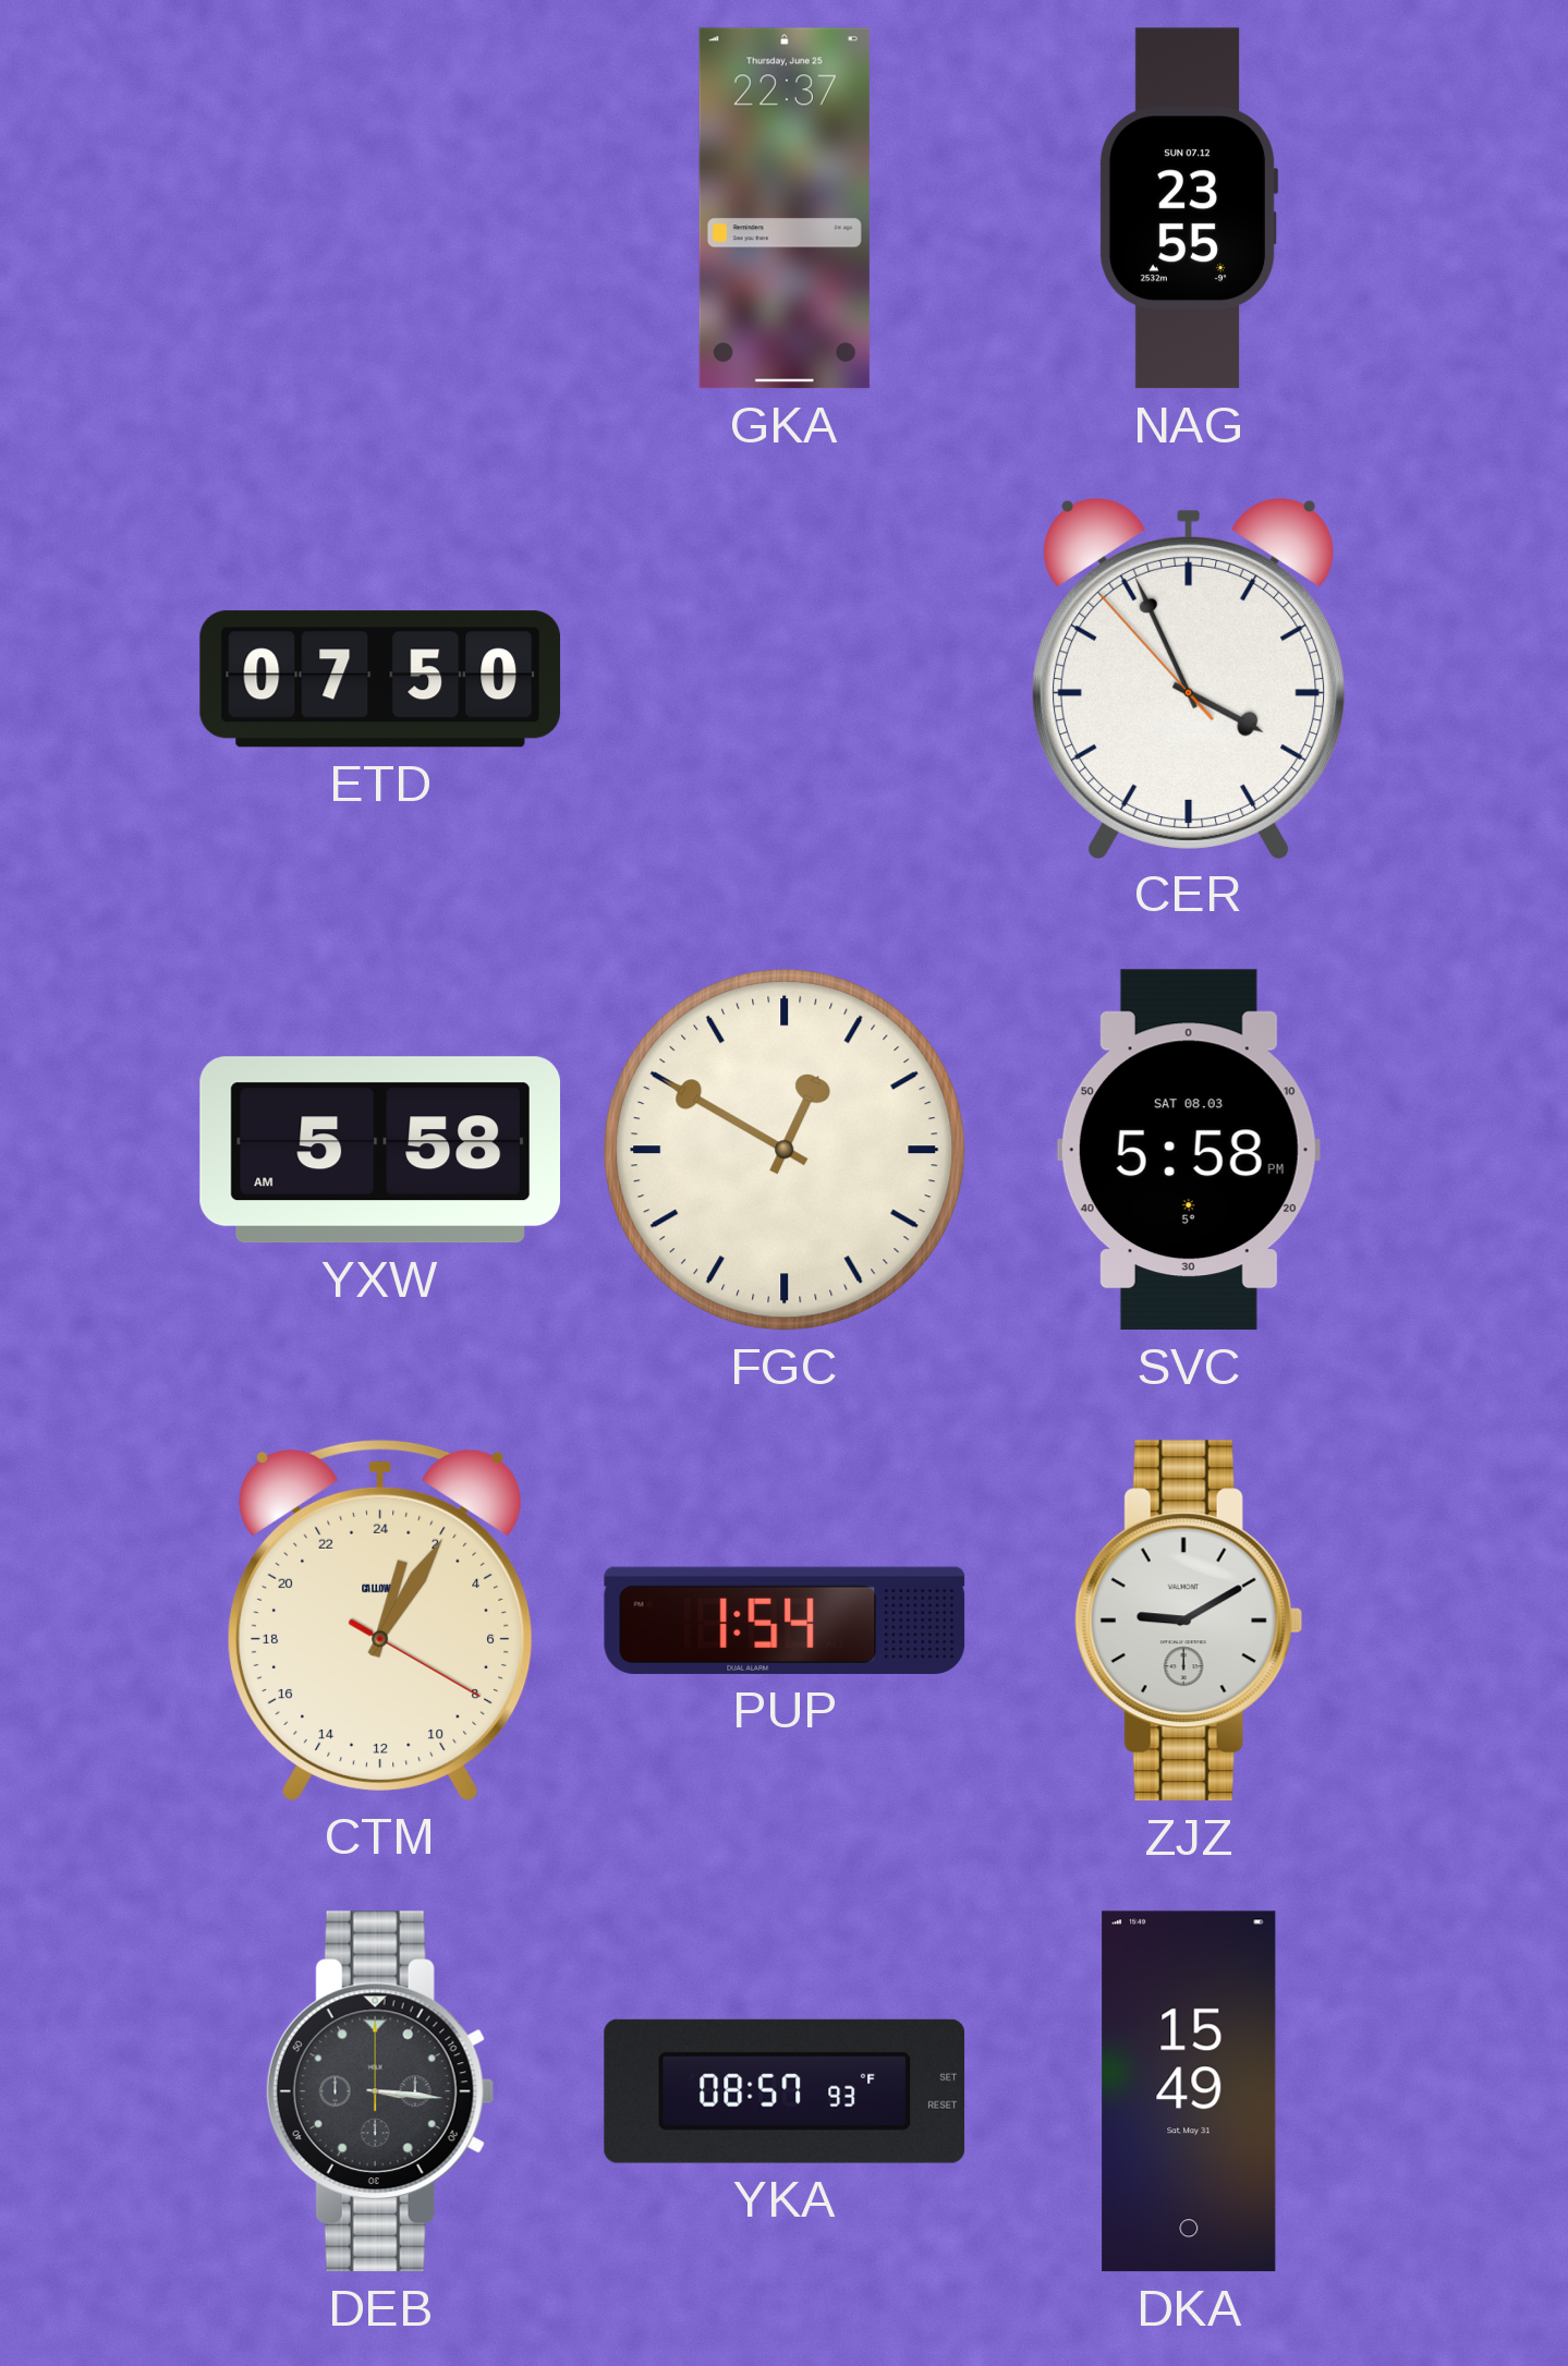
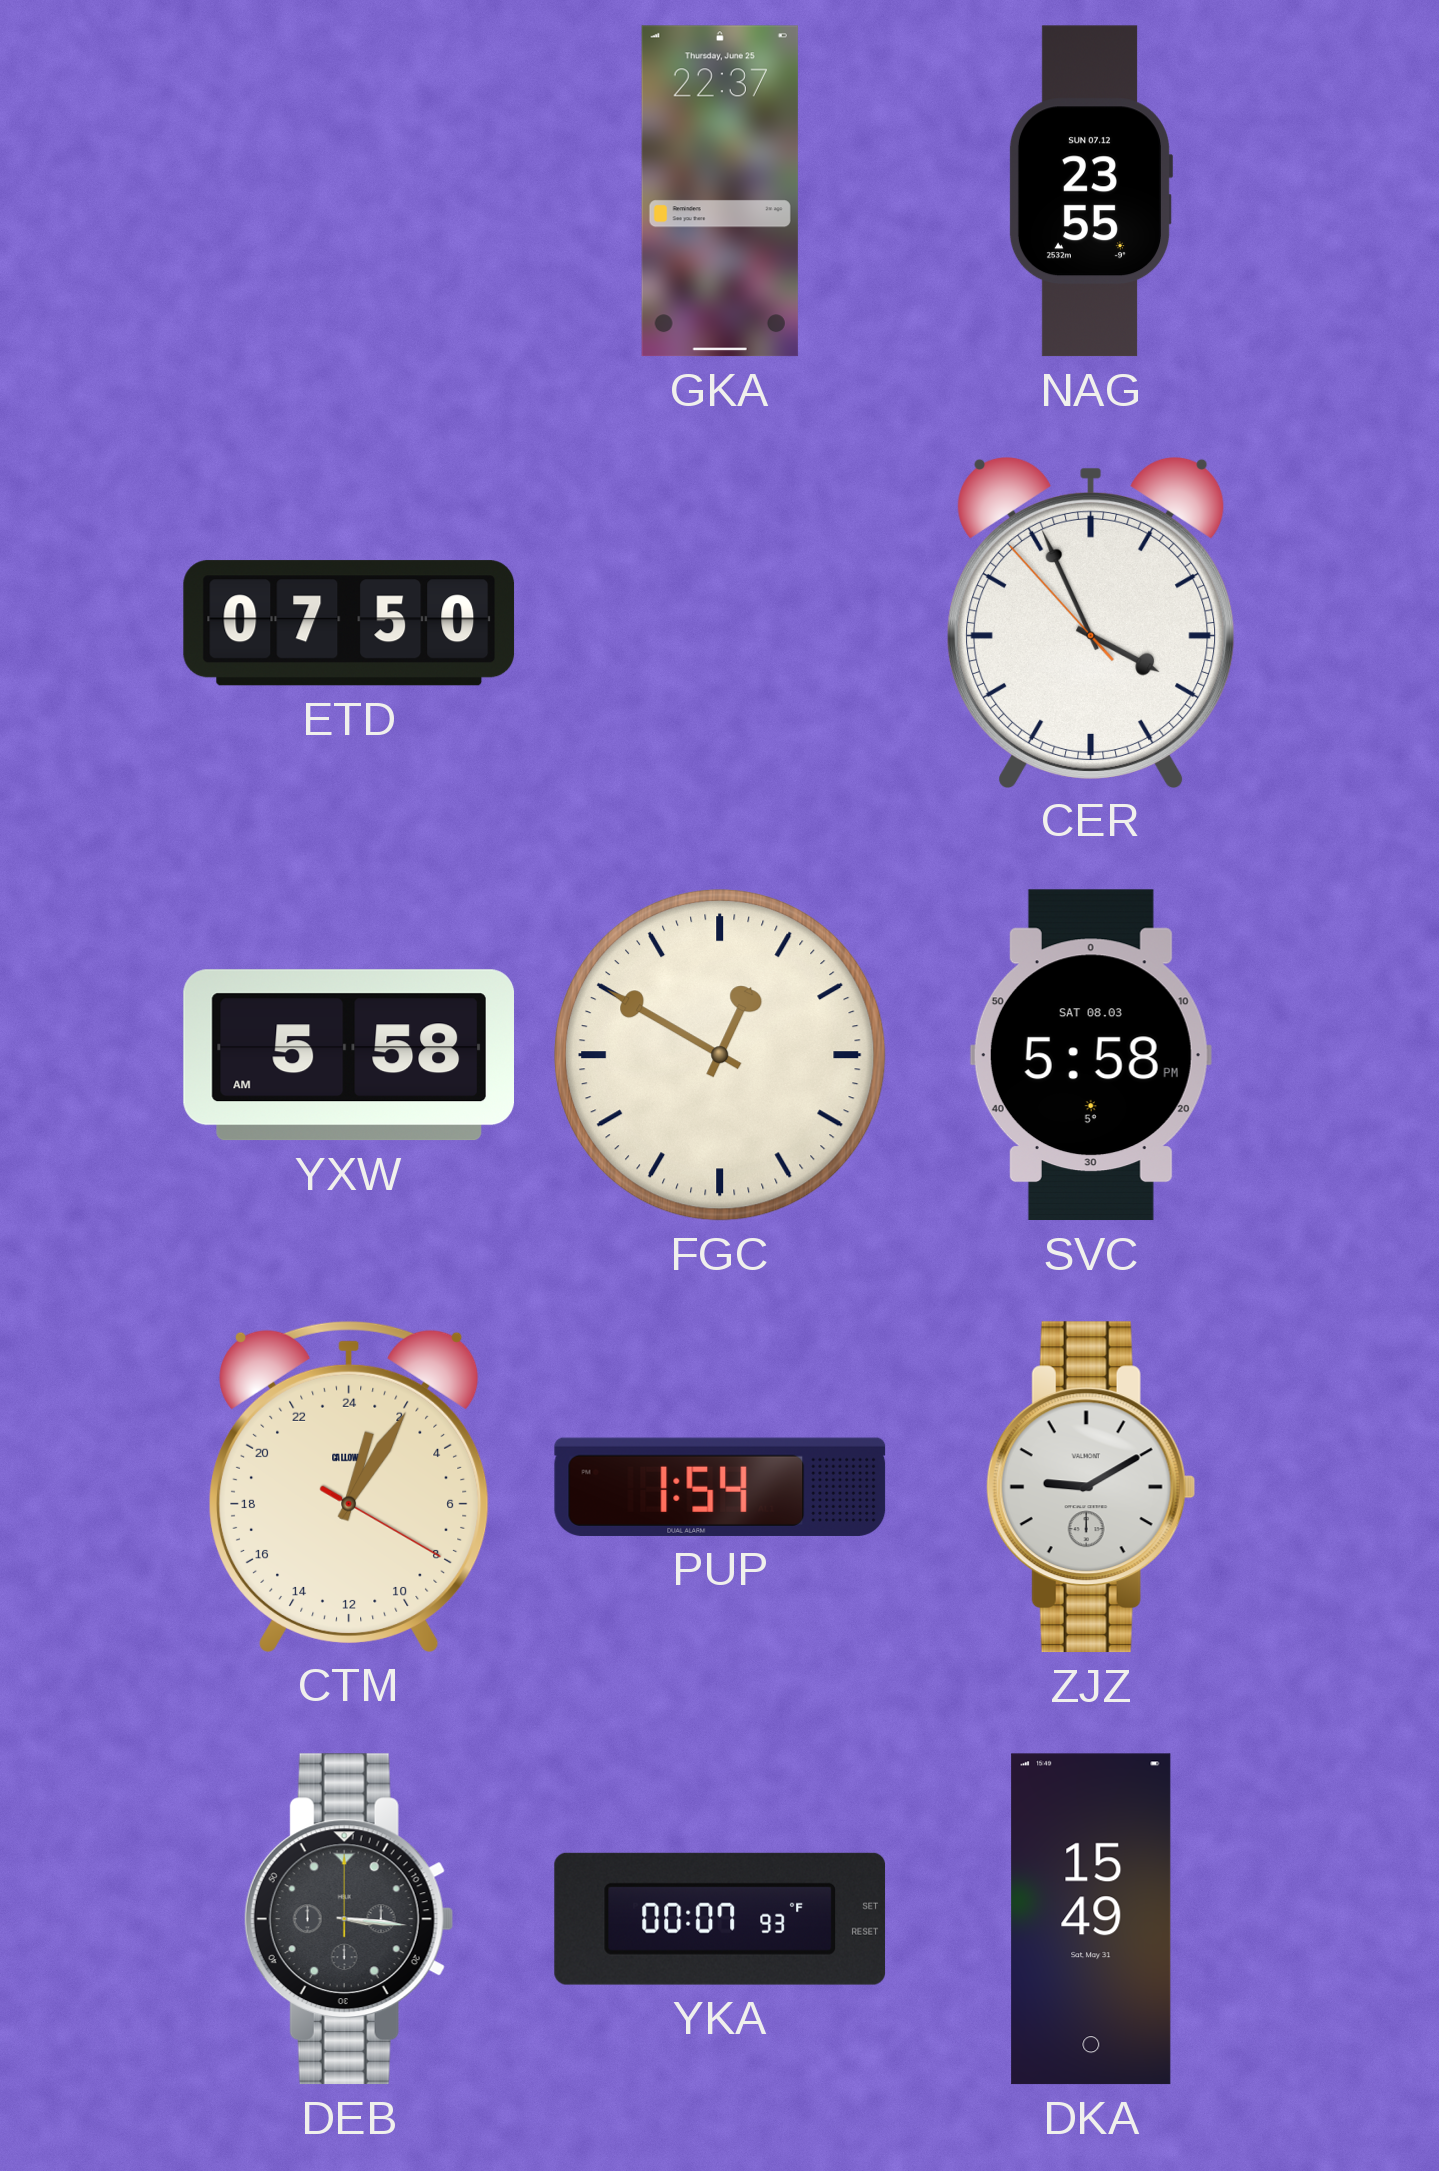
YKA: 08:57 -> 00:07 (720, 1919)
